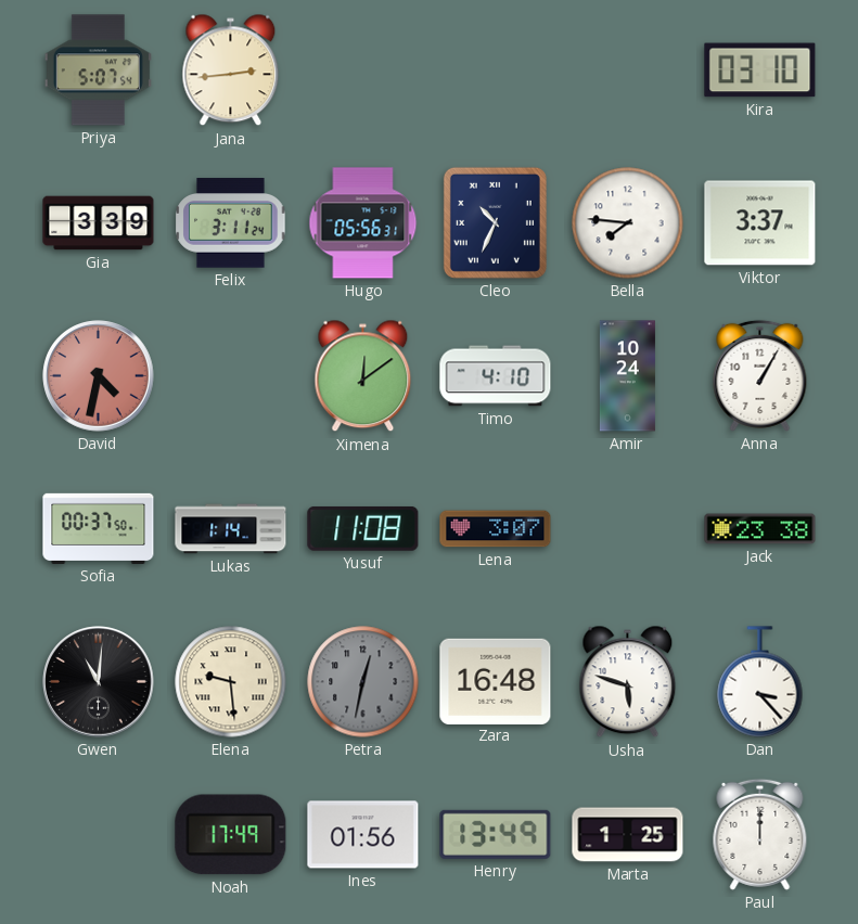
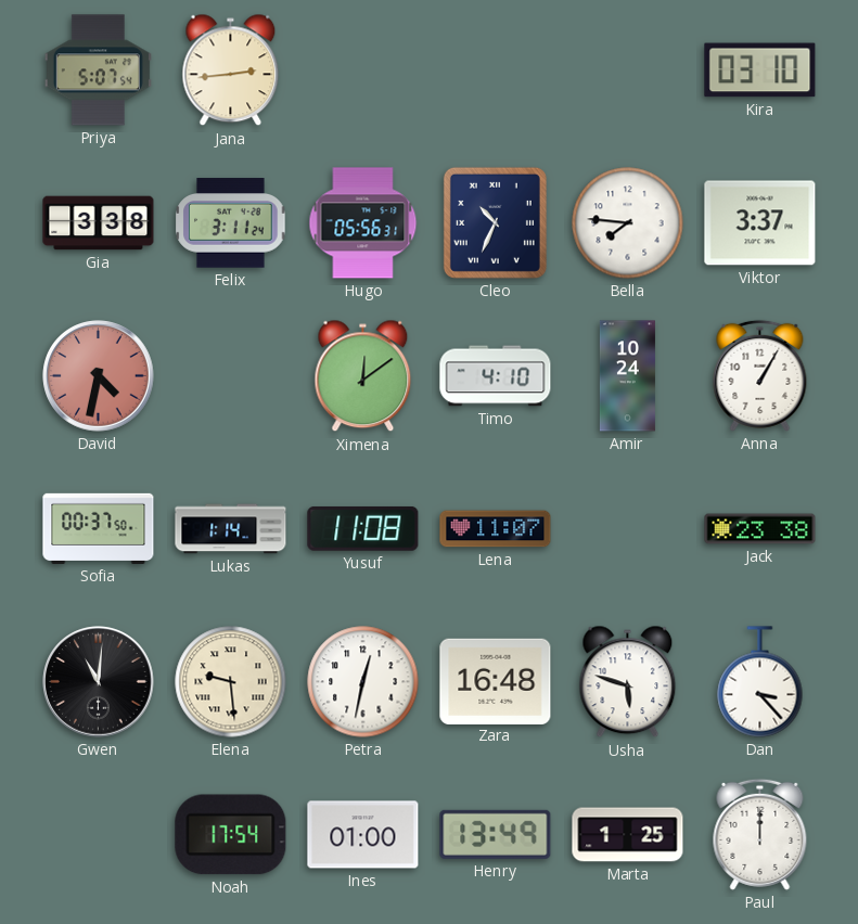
Gia: 3:39 -> 3:38 (99, 223)
Lena: 3:07 -> 11:07 (496, 529)
Petra dial: grey -> white (363, 682)
Noah: 17:49 -> 17:54 (231, 835)
Ines: 01:56 -> 01:00 (363, 835)
